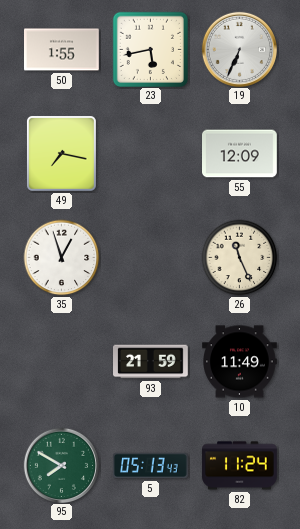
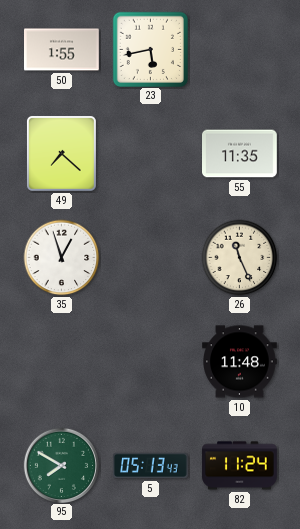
19: 6:34 -> none (239, 49)
49: 7:17 -> 7:22 (61, 154)
55: 12:09 -> 11:35 (240, 154)
93: 21:59 -> none (151, 362)
10: 11:49 -> 11:48 (240, 362)
